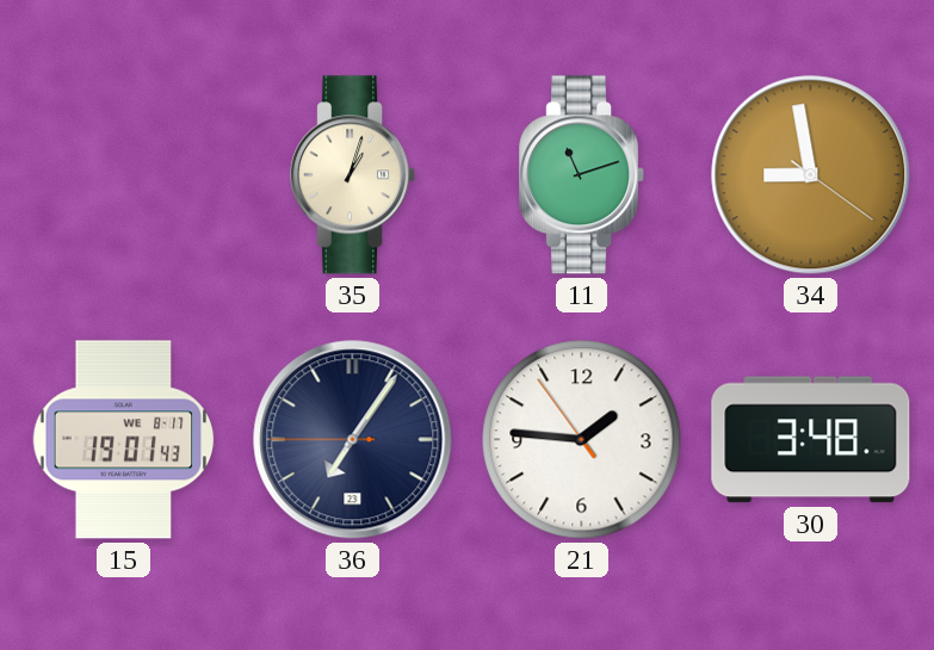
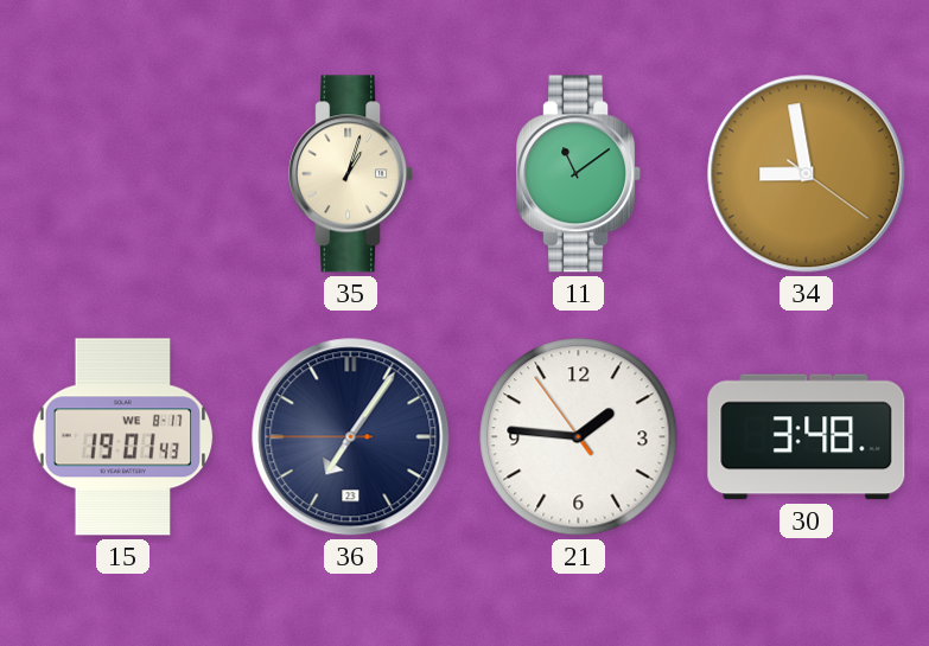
11: 11:12 -> 11:09 (579, 174)
